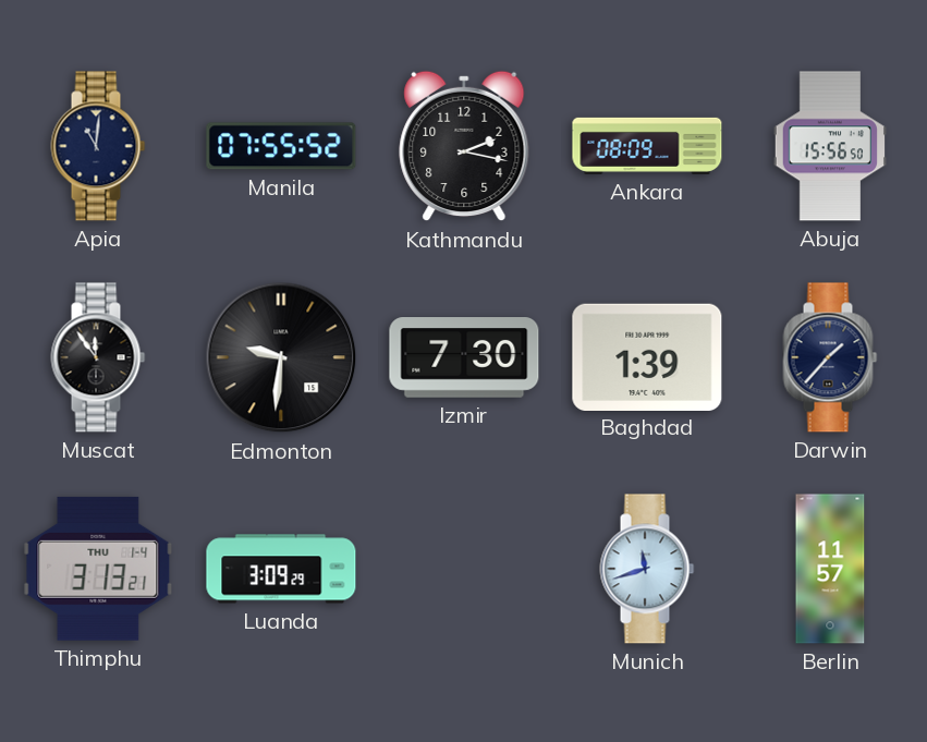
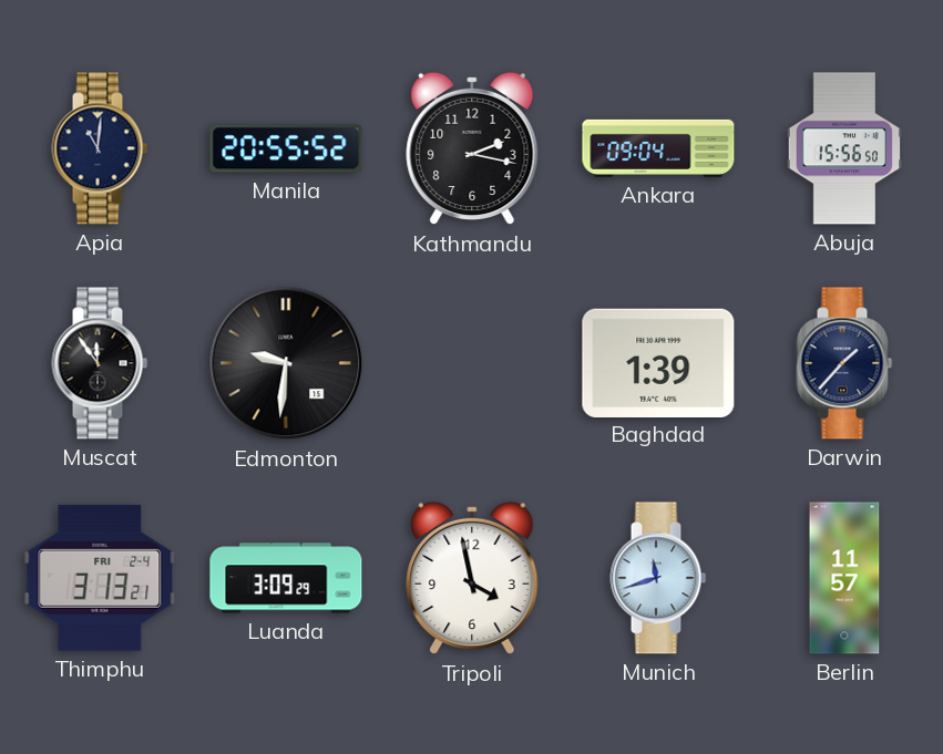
Manila: 07:55 -> 20:55 (286, 148)
Ankara: 08:09 -> 09:04 (658, 148)
Izmir: 7:30 -> none (464, 358)
Thimphu date: THU 1-4 -> FRI 2-4 (100, 578)
Tripoli: none -> 3:58 (472, 578)
